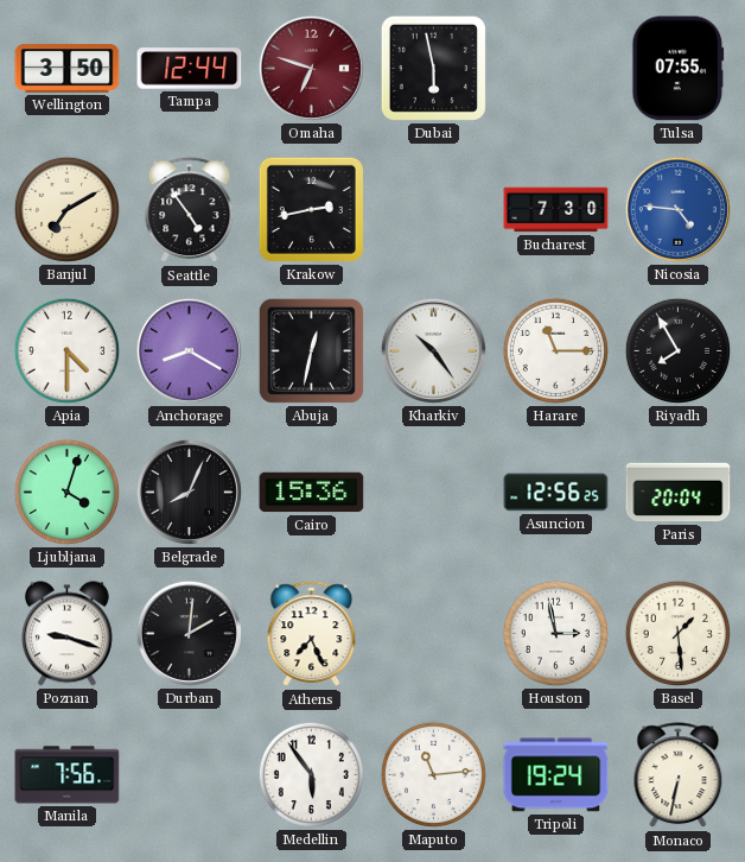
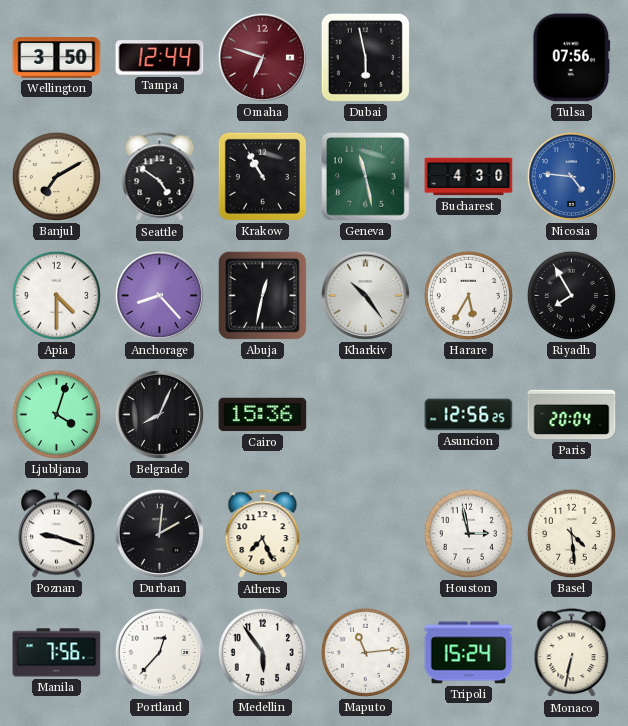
Tulsa: 07:55 -> 07:56 (572, 58)
Seattle: 4:54 -> 4:51 (160, 177)
Krakow: 2:43 -> 10:55 (262, 176)
Geneva: none -> 11:28 (366, 177)
Bucharest: 7:30 -> 4:30 (469, 177)
Anchorage: 8:20 -> 8:23 (159, 295)
Harare: 11:15 -> 5:35 (468, 295)
Basel: 1:29 -> 4:29 (571, 533)
Portland: none -> 12:37 (159, 652)
Tripoli: 19:24 -> 15:24 (469, 653)
